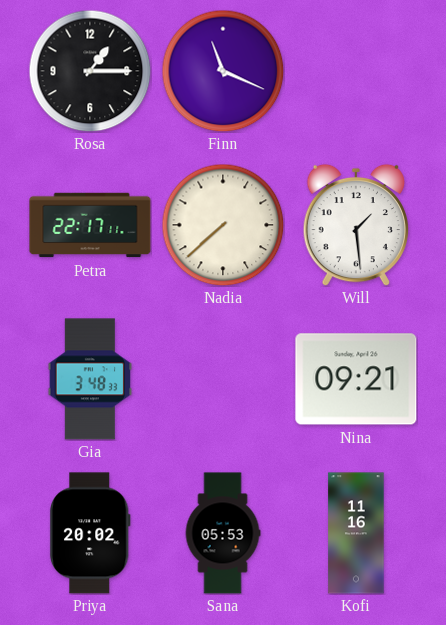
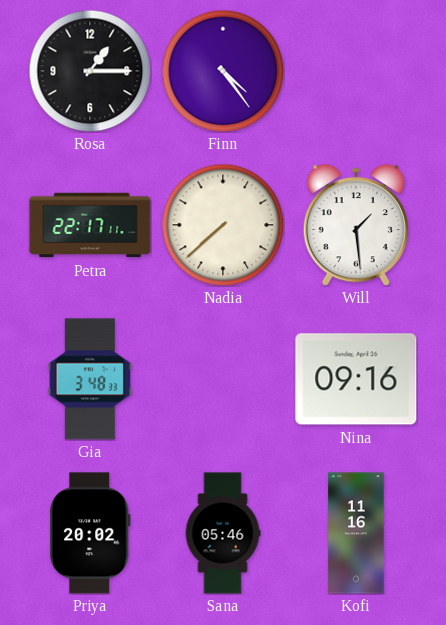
Finn: 11:19 -> 4:24 (223, 71)
Nina: 09:21 -> 09:16 (356, 379)
Sana: 05:53 -> 05:46 (223, 533)
